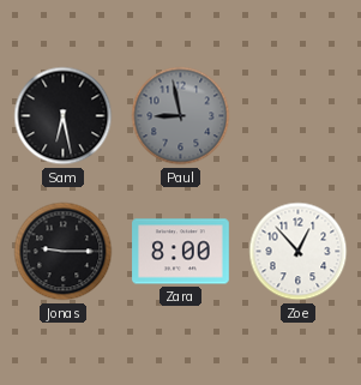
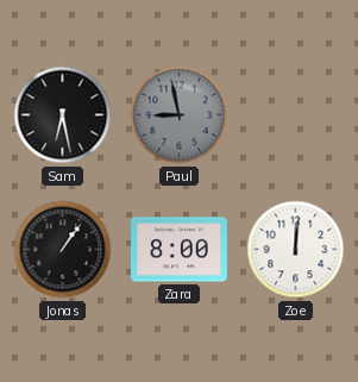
Jonas: 9:15 -> 1:06 (63, 250)
Zoe: 12:53 -> 12:01 (296, 250)
